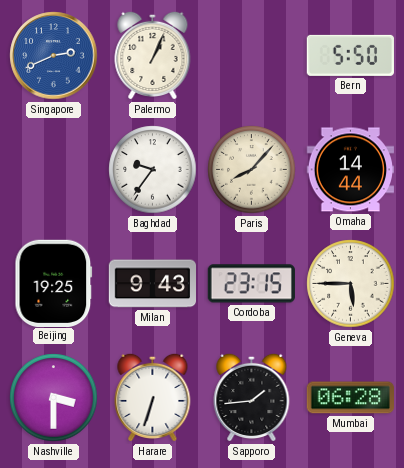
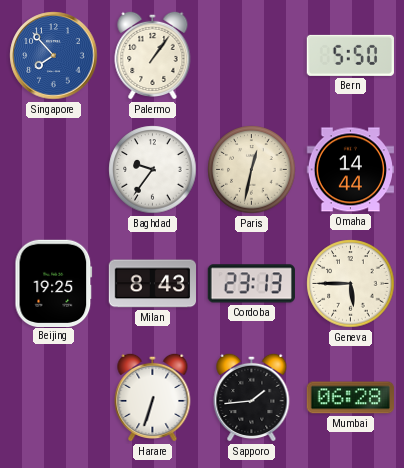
Singapore: 2:41 -> 7:53 (54, 56)
Palermo: 1:04 -> 1:06 (153, 55)
Paris: 8:07 -> 12:32 (252, 170)
Milan: 9:43 -> 8:43 (152, 284)
Cordoba: 23:15 -> 23:13 (251, 284)
Nashville: 3:30 -> none (54, 398)
